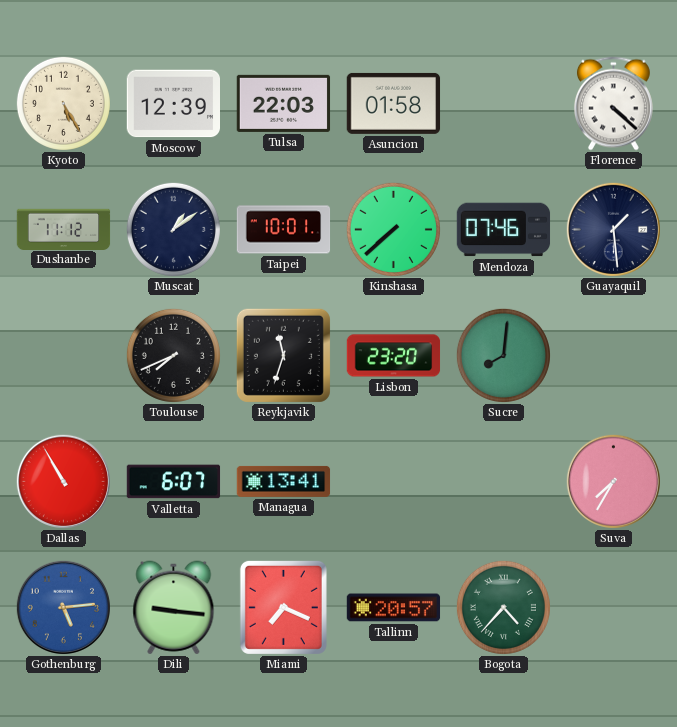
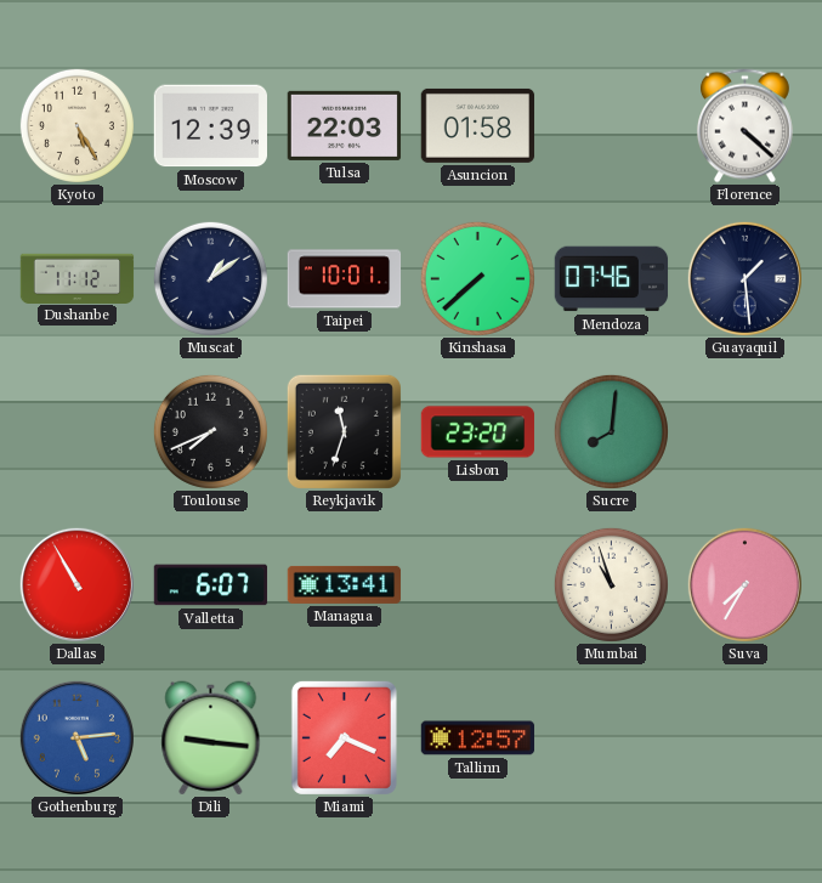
Mumbai: none -> 10:57 (611, 584)
Tallinn: 20:57 -> 12:57 (478, 738)
Bogota: 4:37 -> none (503, 607)
